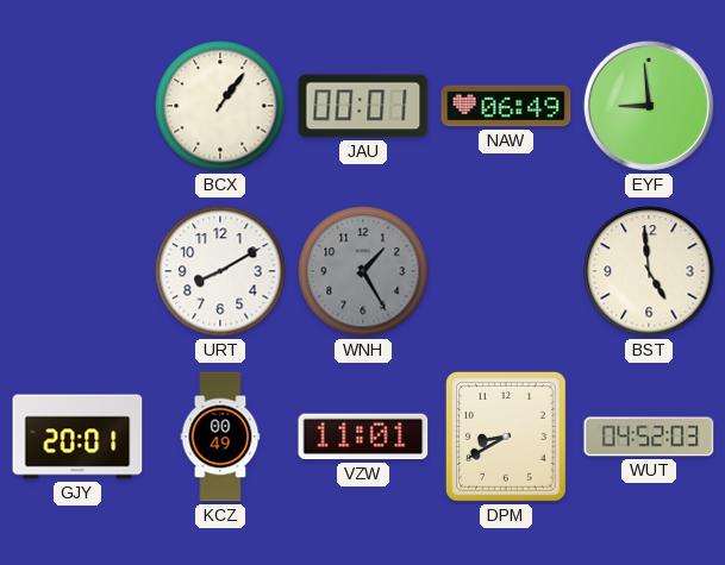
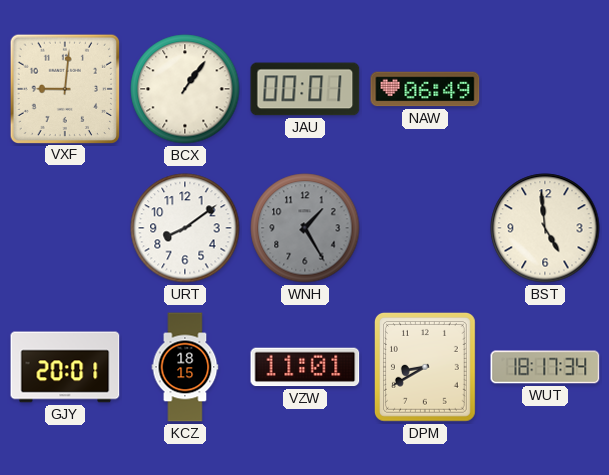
VXF: none -> 9:01 (64, 88)
EYF: 8:59 -> none (649, 106)
URT: 8:10 -> 8:09 (185, 228)
KCZ: 00:49 -> 18:15 (185, 367)
WUT: 04:52 -> 18:17 (545, 367)
